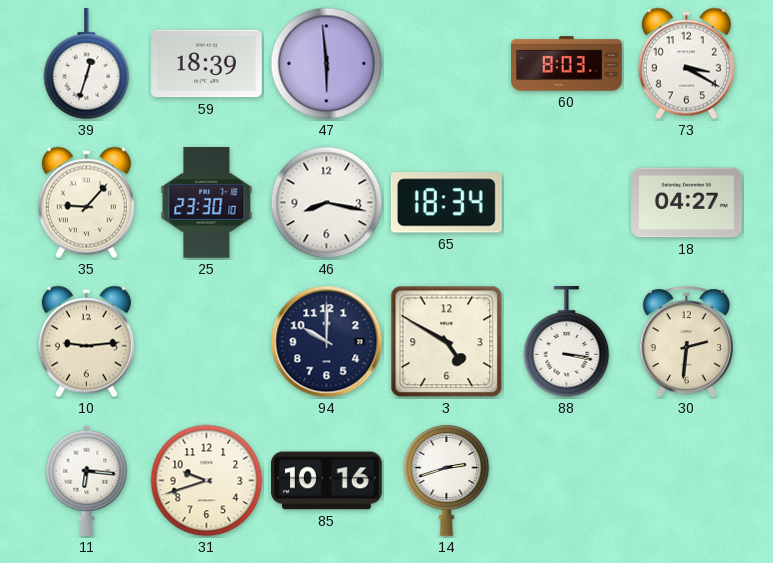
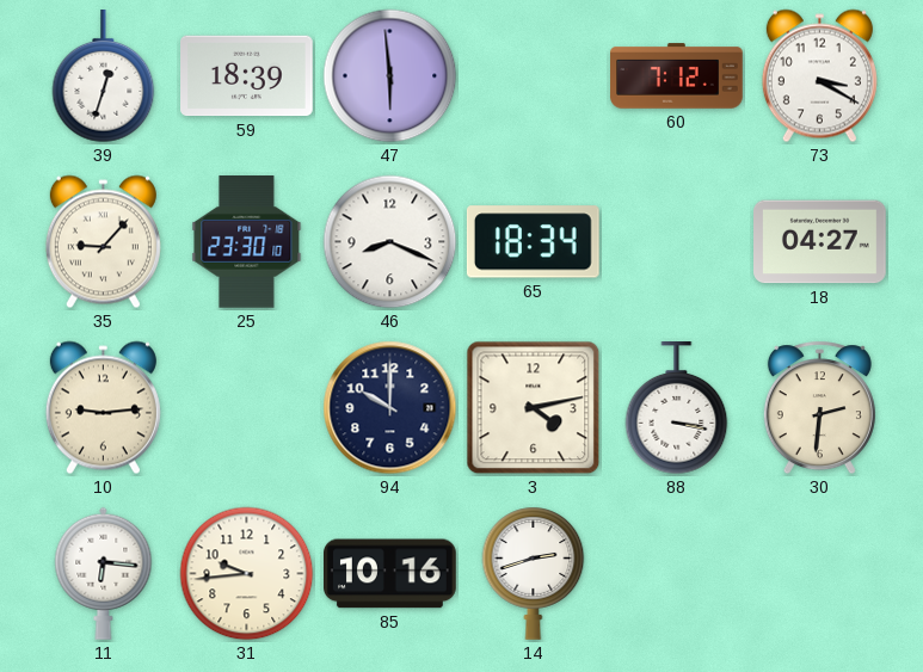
60: 8:03 -> 7:12 (677, 76)
46: 8:17 -> 8:19 (390, 242)
3: 4:50 -> 4:13 (534, 408)
31: 9:42 -> 9:44 (247, 574)
